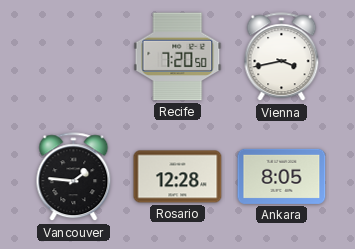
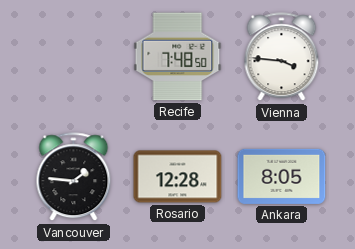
Recife: 7:20 -> 7:48 (178, 57)
Vienna: 3:43 -> 3:46 (282, 57)
